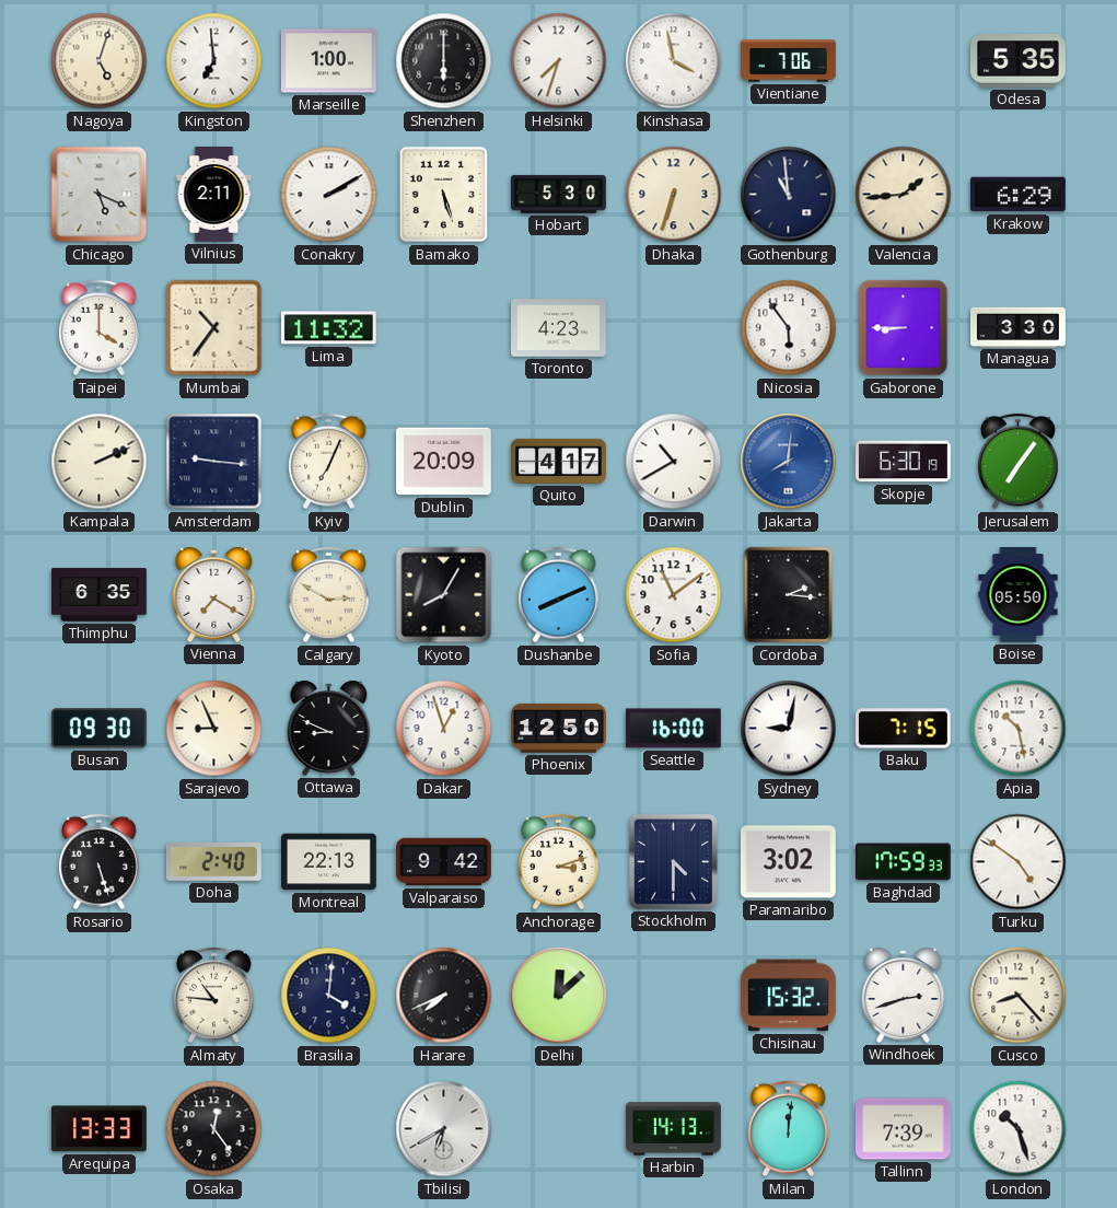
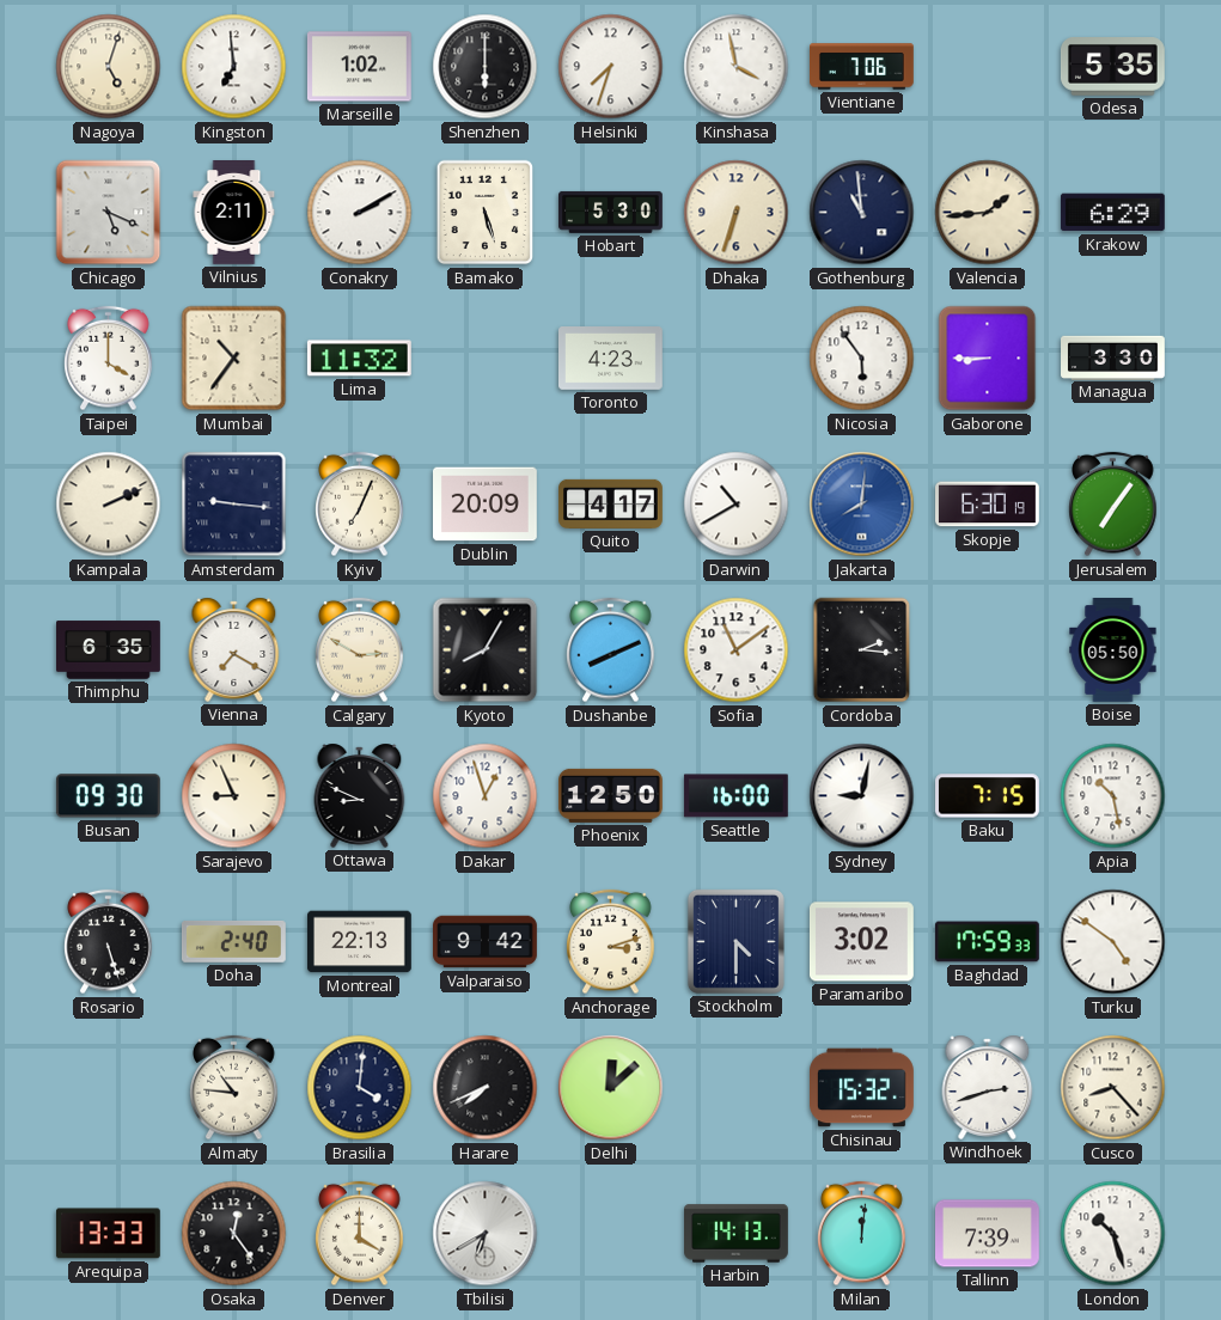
Marseille: 1:00 -> 1:02 (360, 67)
Denver: none -> 4:00 (360, 1234)
